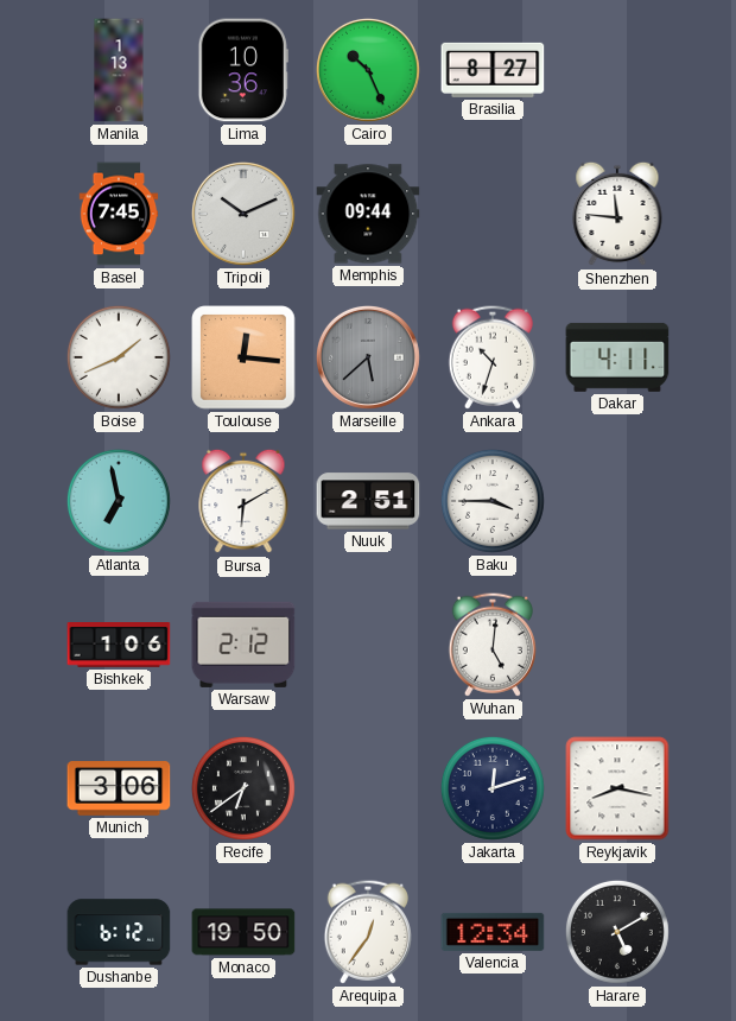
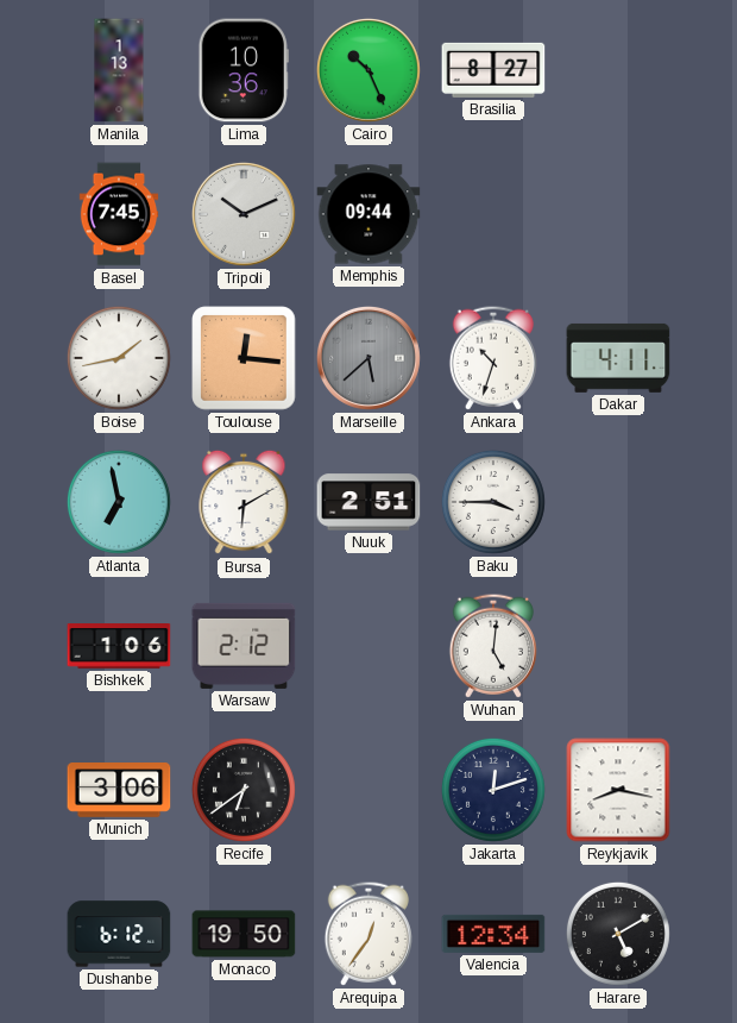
Shenzhen: 11:46 -> none (617, 214)
Boise: 1:41 -> 1:43 (119, 358)
